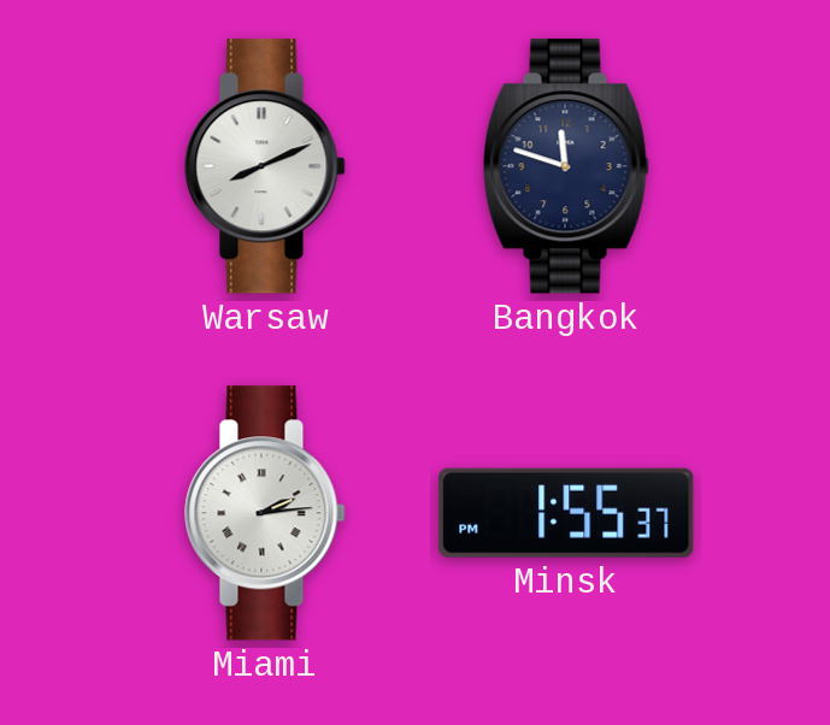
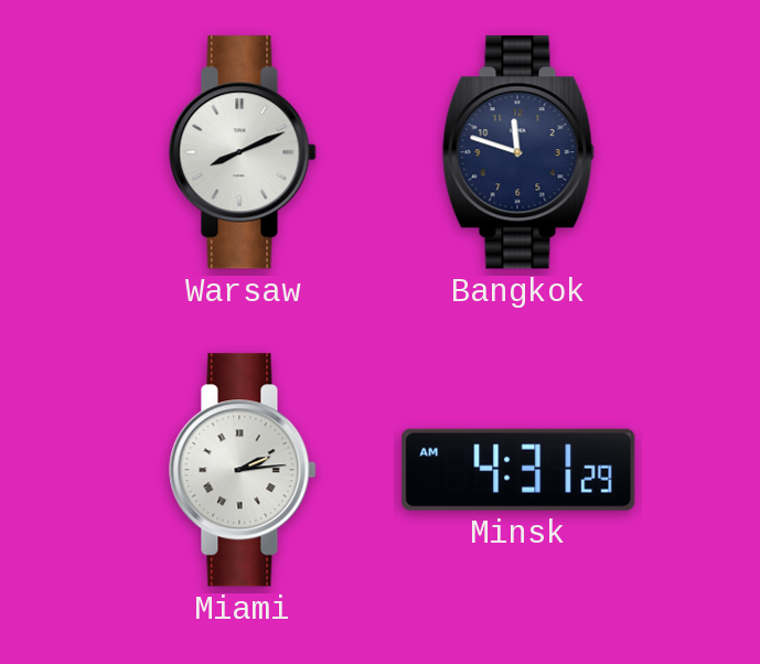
Minsk: 1:55 -> 4:31 (518, 470)
